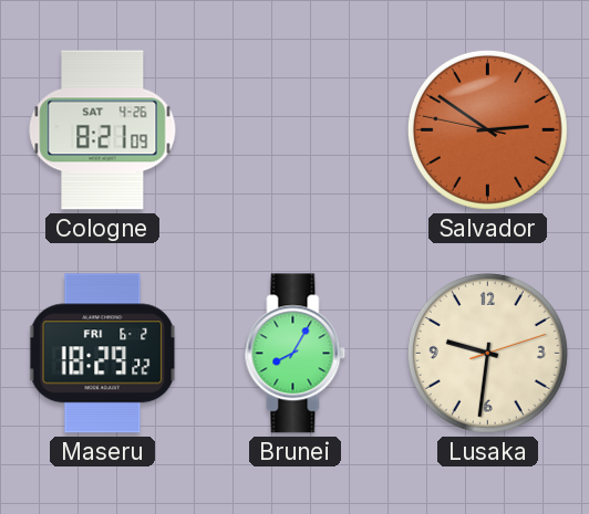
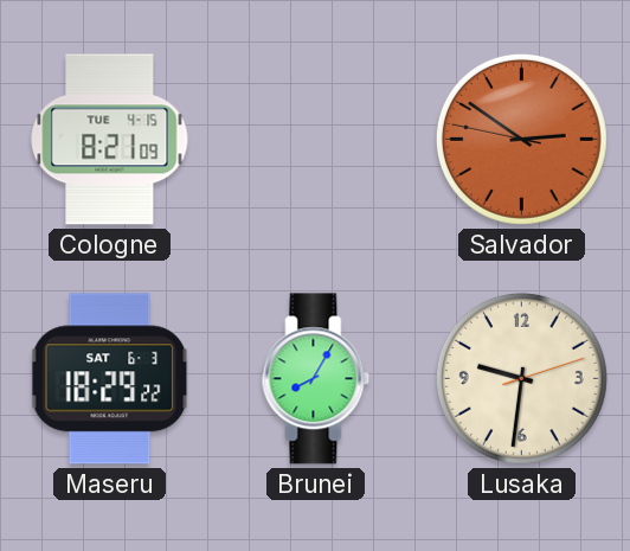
Cologne date: SAT 4-26 -> TUE 4-15 (110, 140)
Maseru date: FRI 6-2 -> SAT 6-3 (110, 379)
